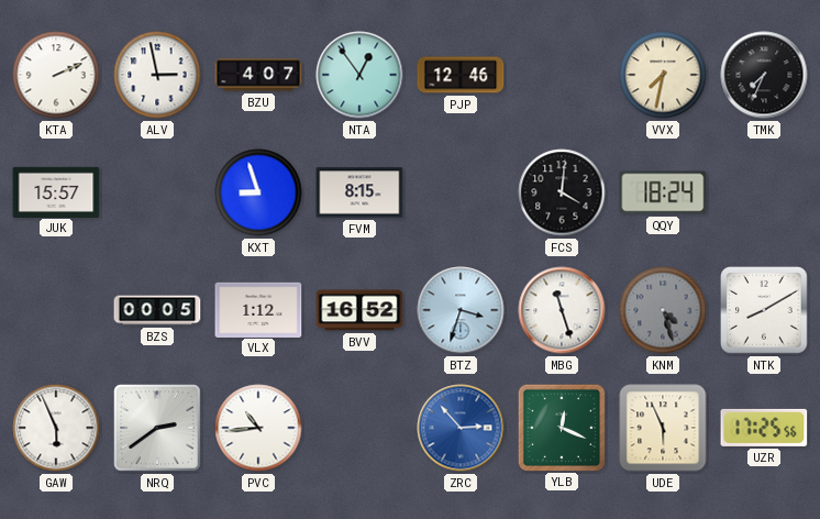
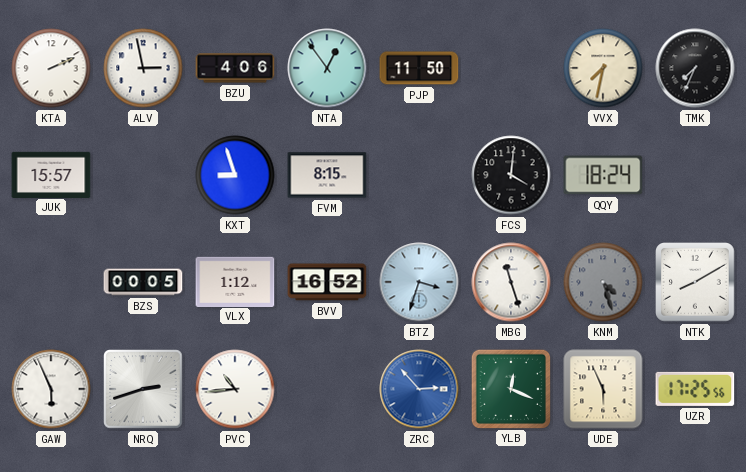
BZU: 4:07 -> 4:06 (235, 68)
PJP: 12:46 -> 11:50 (419, 68)
NRQ: 2:39 -> 2:42 (143, 389)
